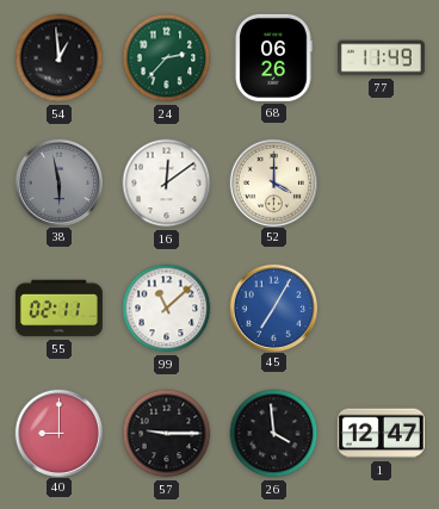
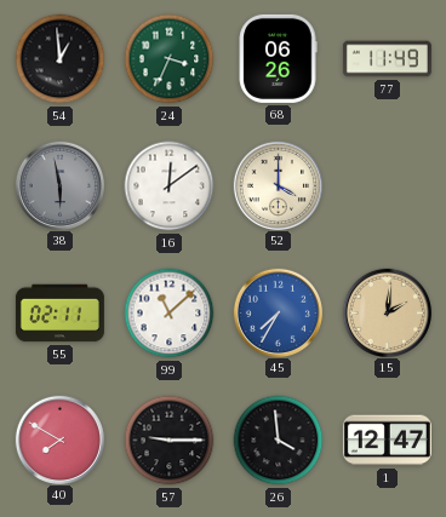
24: 2:37 -> 3:34 (170, 59)
45: 7:05 -> 7:35 (278, 312)
15: none -> 2:01 (387, 312)
40: 9:00 -> 7:50 (59, 440)
